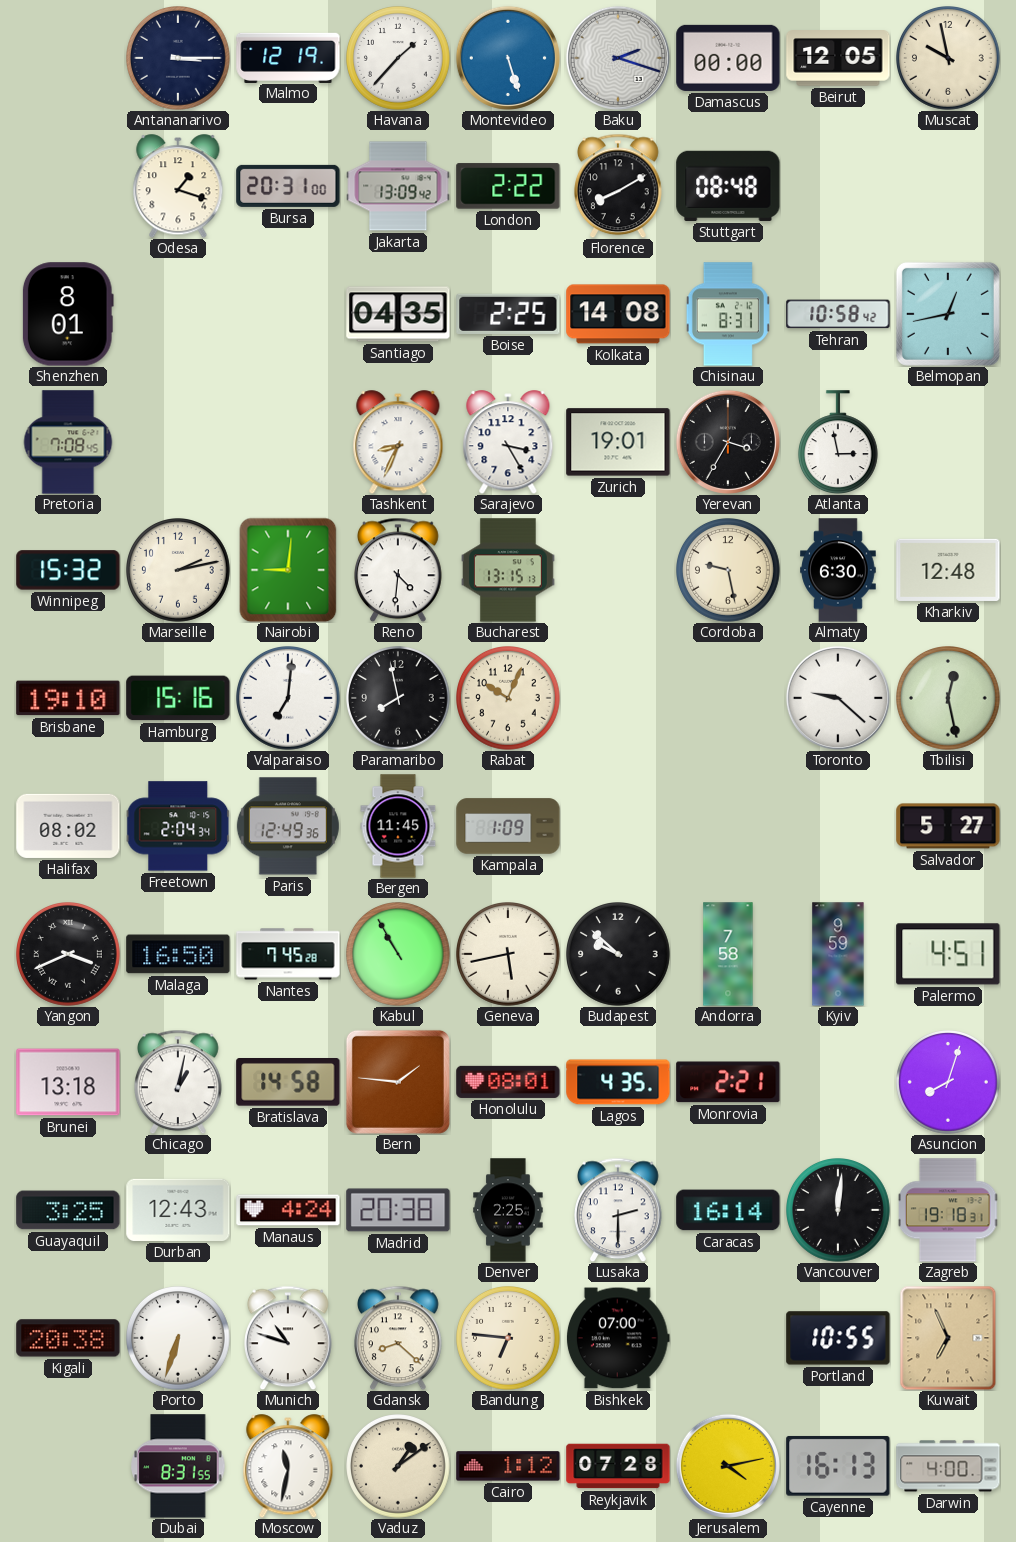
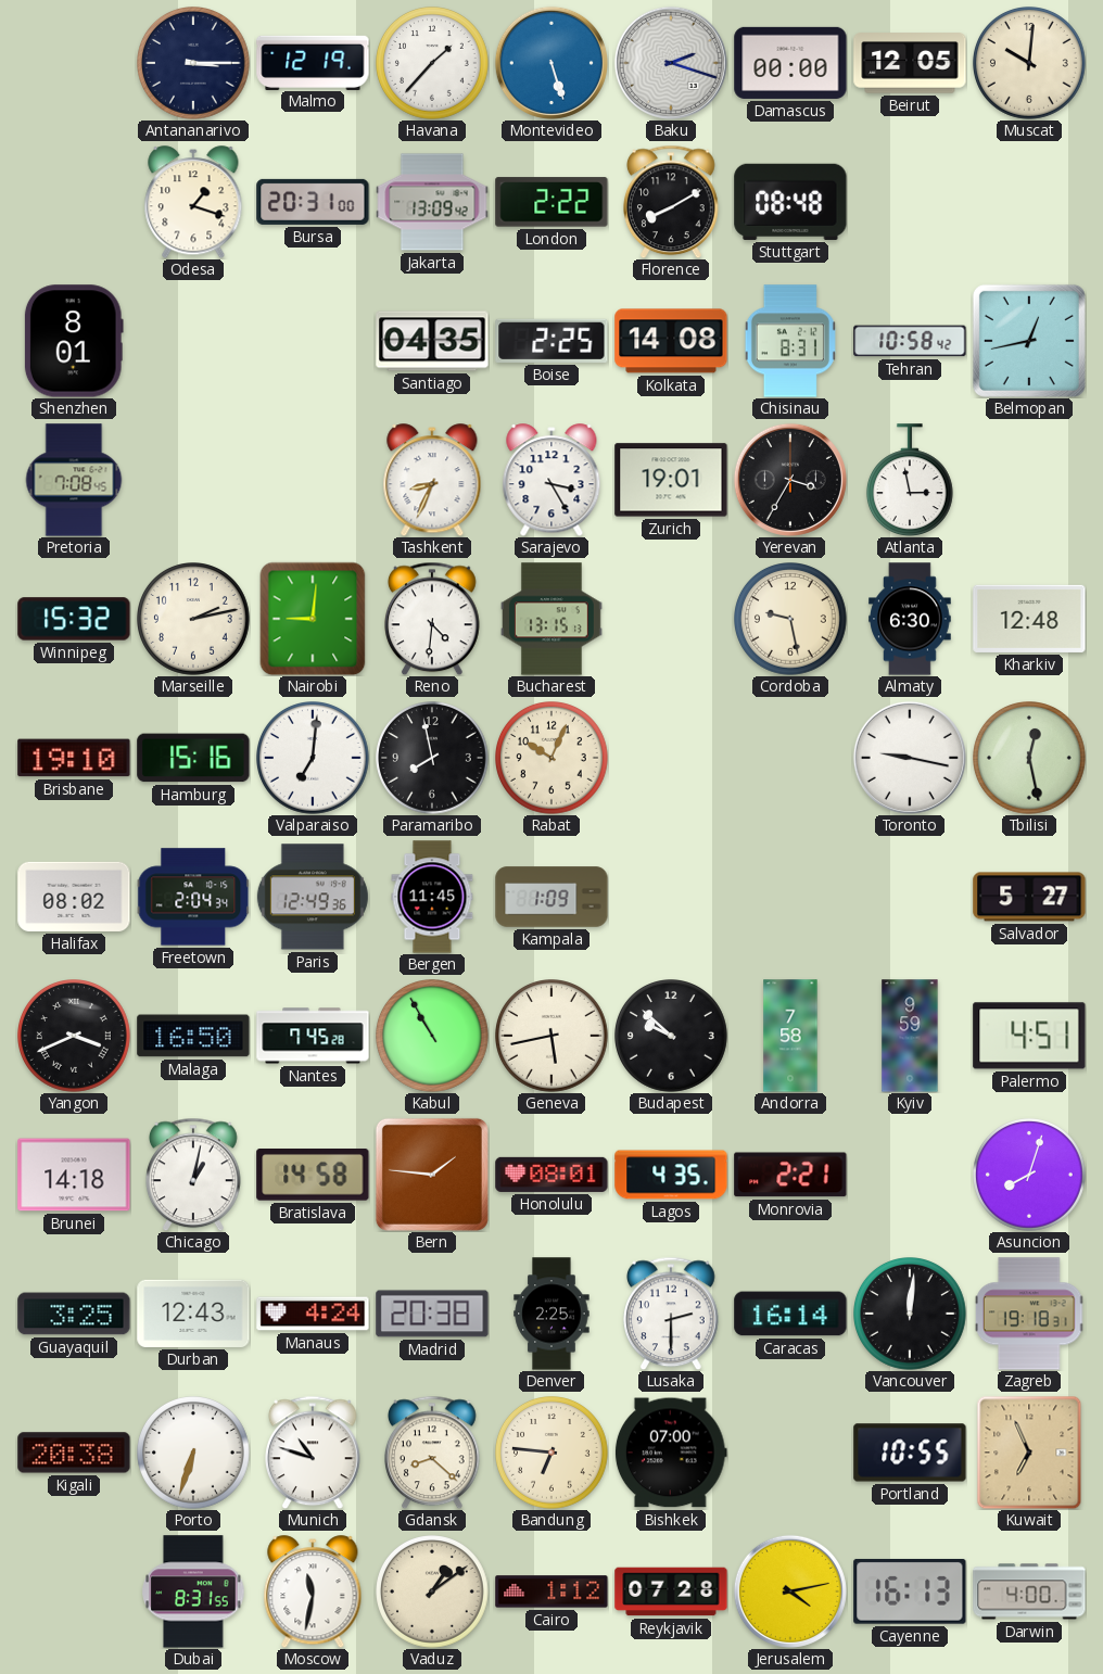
Muscat: 9:58 -> 10:01 (1030, 64)
Toronto: 9:22 -> 9:17 (910, 758)
Brunei: 13:18 -> 14:18 (74, 1175)
